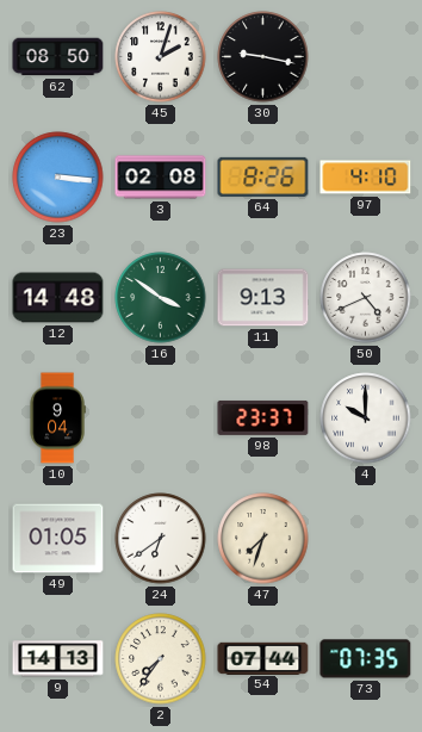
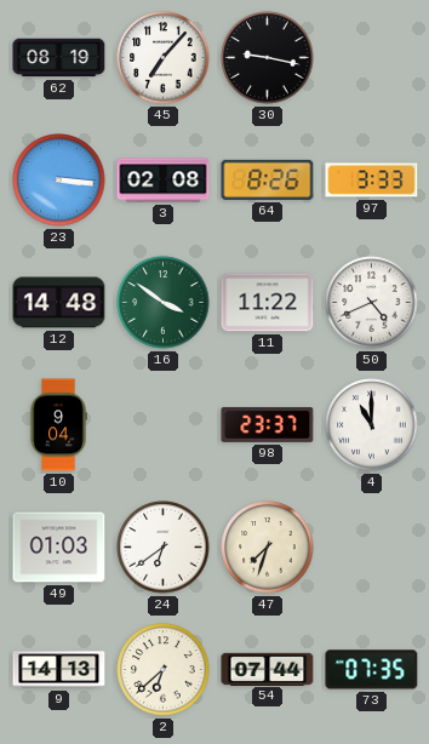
62: 08:50 -> 08:19 (59, 58)
45: 2:03 -> 7:07 (164, 58)
97: 4:10 -> 3:33 (372, 181)
11: 9:13 -> 11:22 (268, 303)
4: 10:00 -> 11:00 (372, 425)
49: 01:05 -> 01:03 (59, 548)
2: 7:36 -> 6:38 (164, 670)
